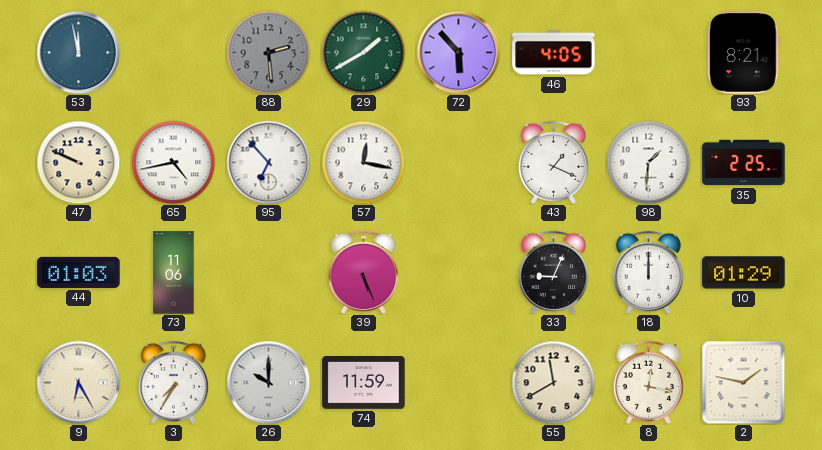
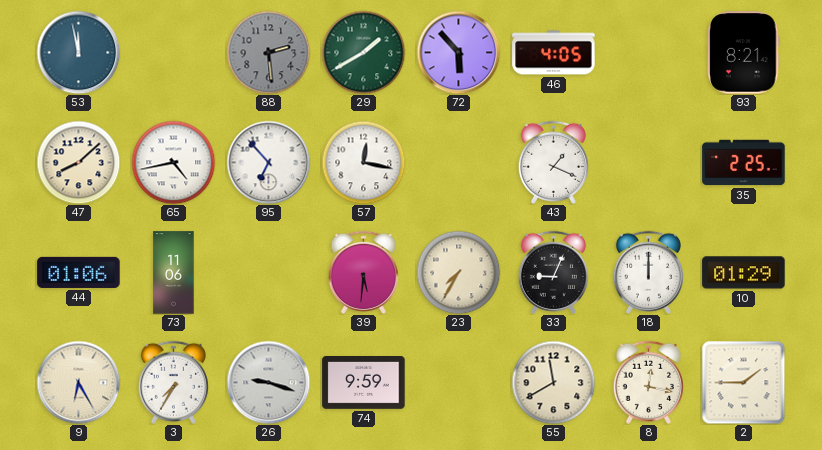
47: 9:49 -> 8:08 (78, 162)
98: 1:31 -> none (648, 162)
44: 01:03 -> 01:06 (79, 272)
39: 5:26 -> 5:31 (363, 272)
23: none -> 7:35 (458, 272)
26: 10:00 -> 9:18 (268, 382)
74: 11:59 -> 9:59 (364, 383)
2: 1:47 -> 1:45 (743, 382)
